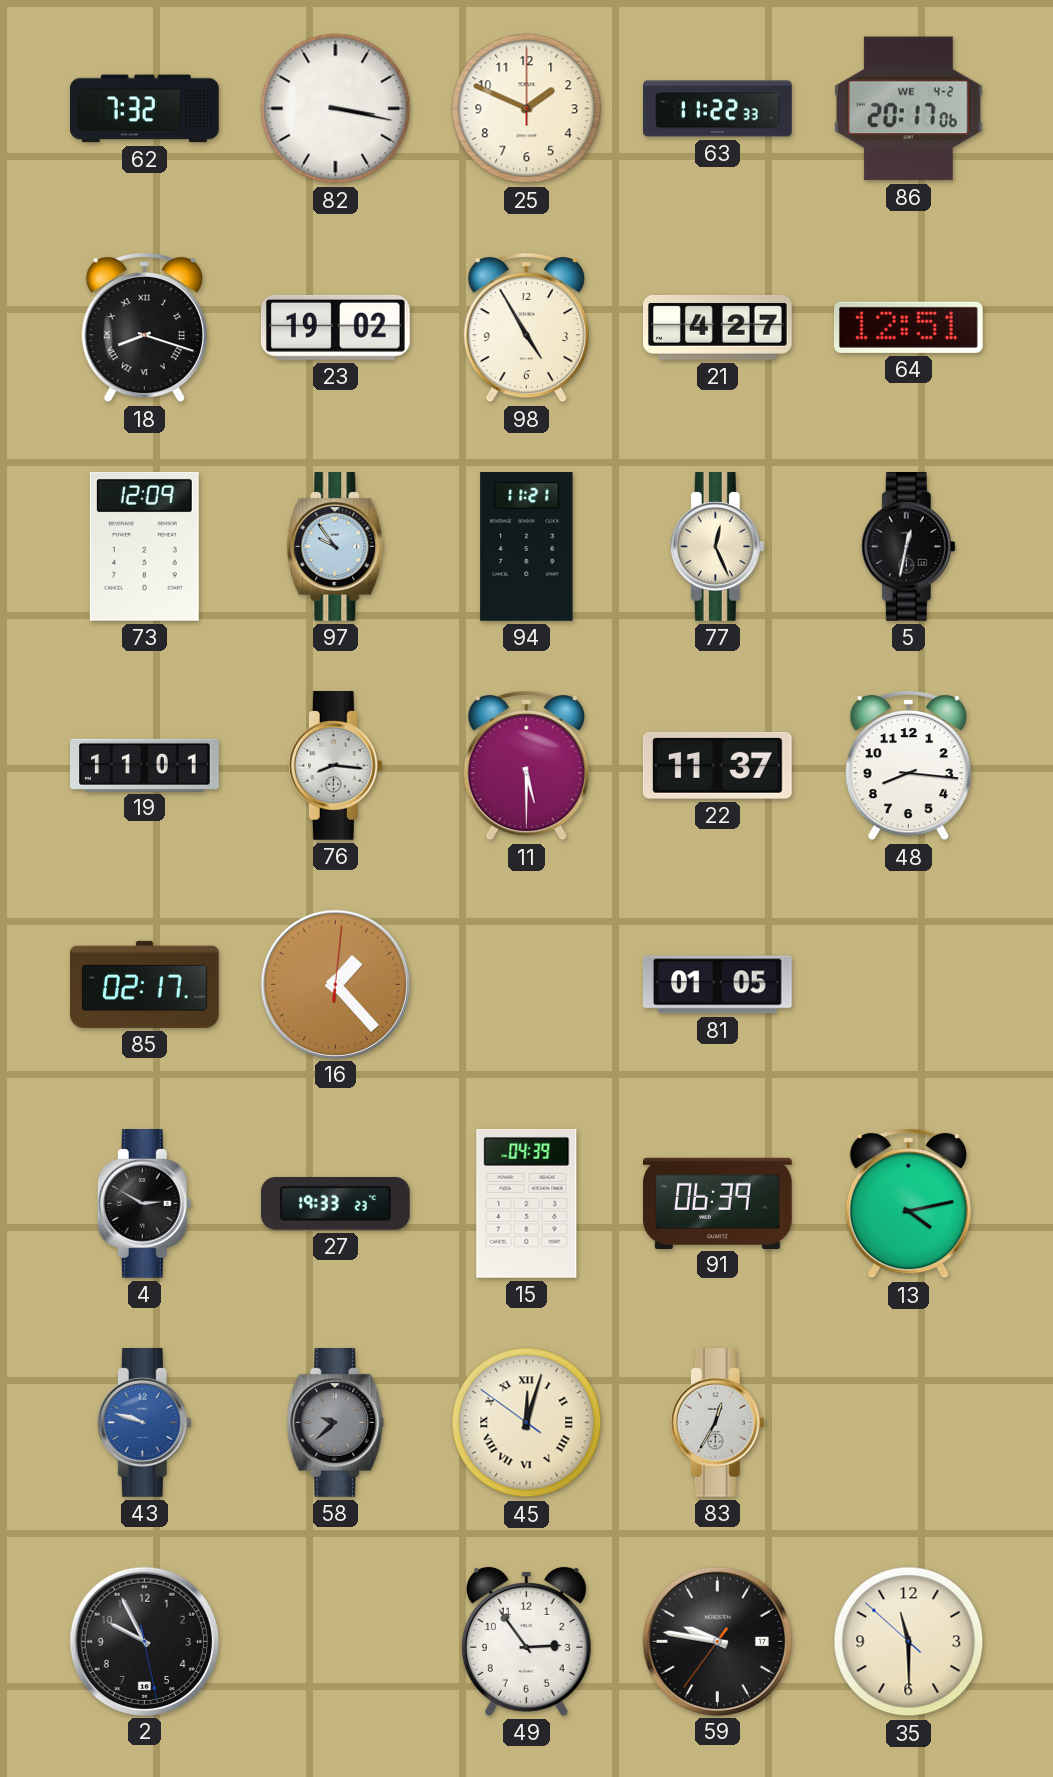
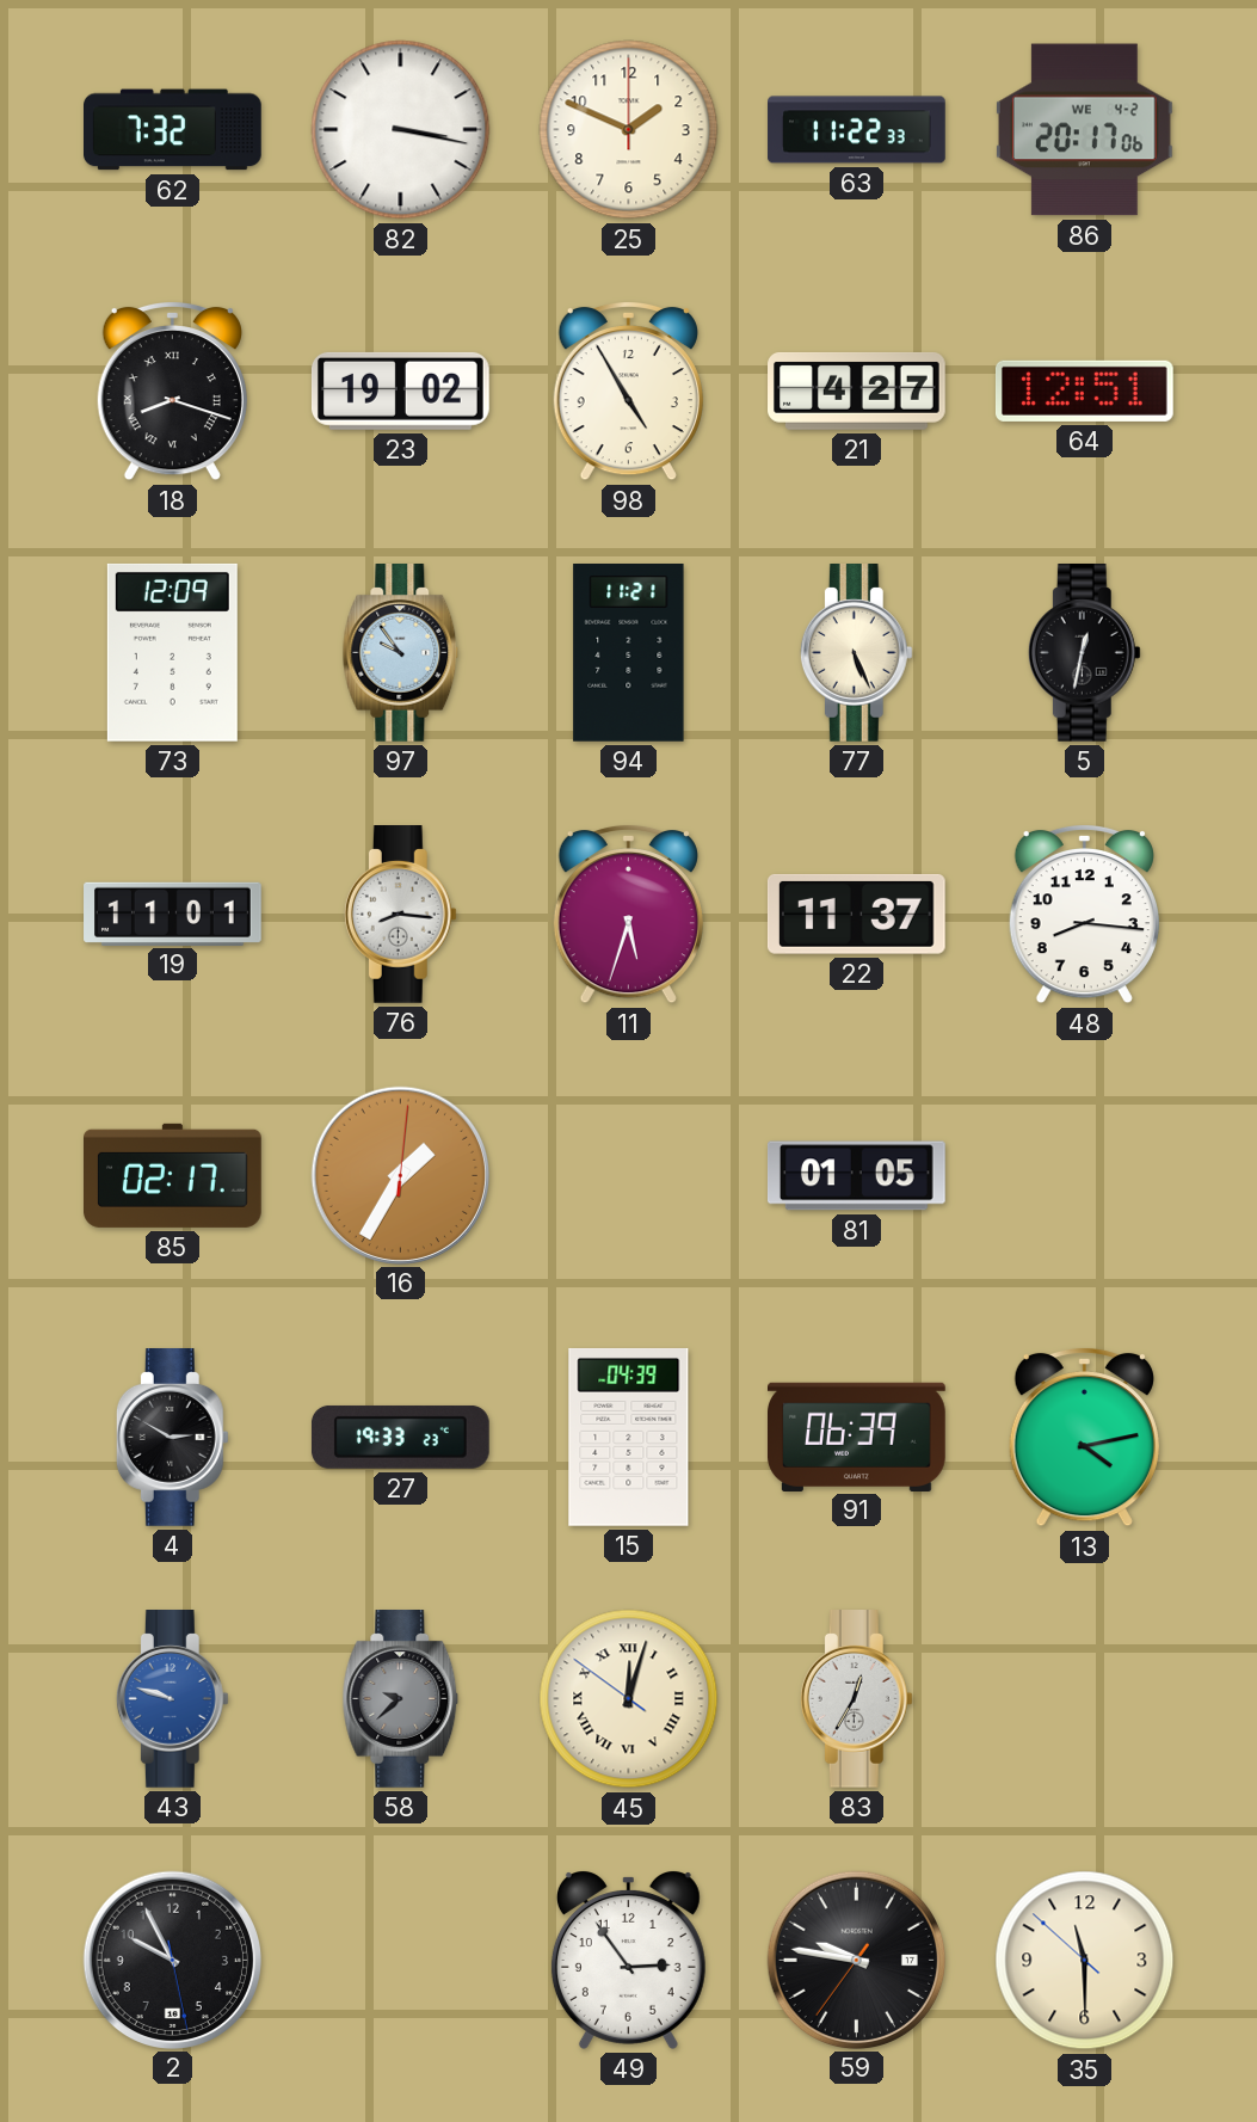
77: 12:26 -> 5:26 (856, 653)
11: 5:30 -> 5:33 (628, 914)
16: 1:23 -> 1:35 (400, 1175)
